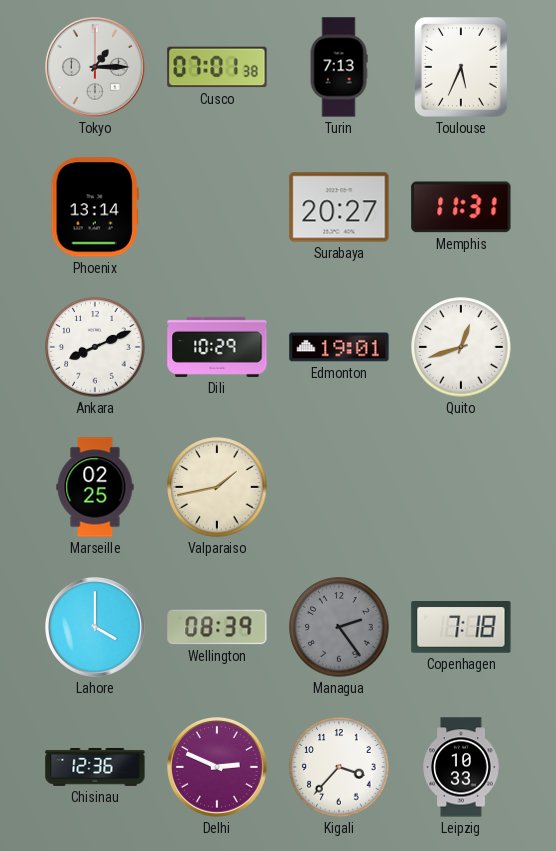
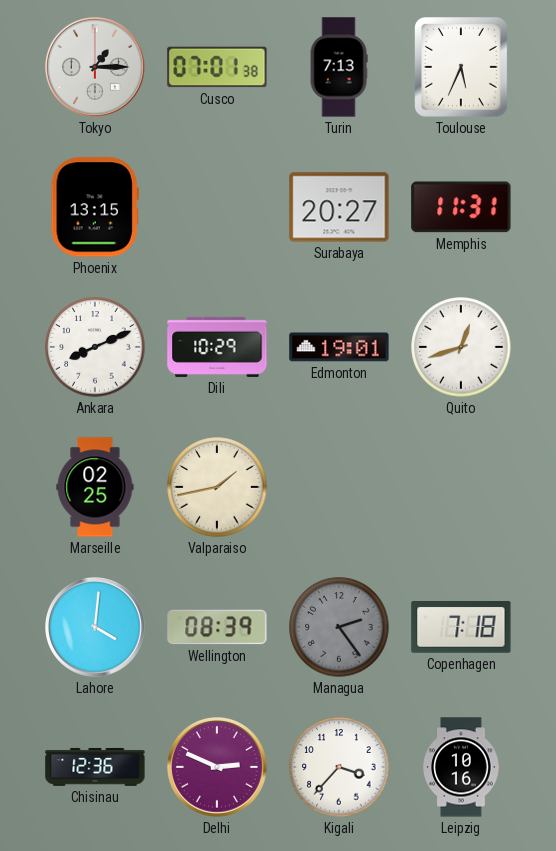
Phoenix: 13:14 -> 13:15 (95, 207)
Lahore: 4:00 -> 4:01 (96, 628)
Leipzig: 10:33 -> 10:16 (461, 767)
